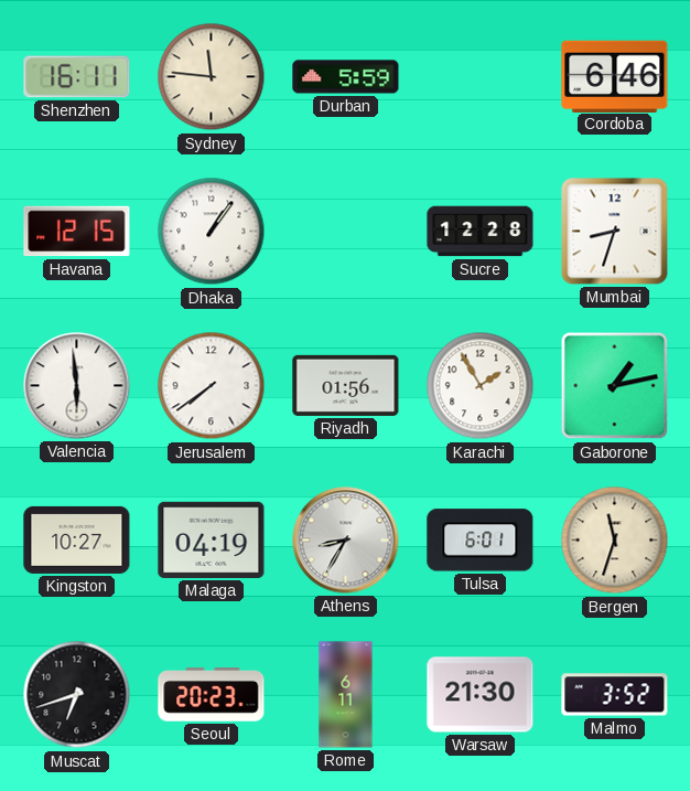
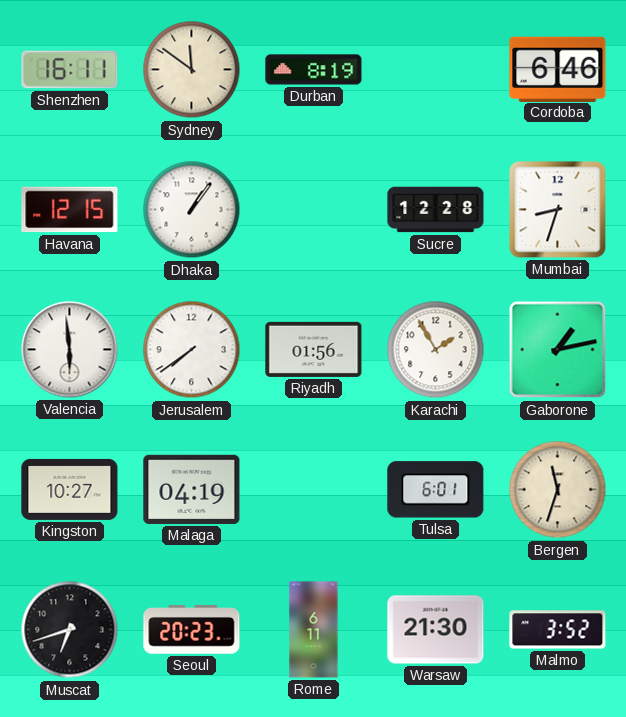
Sydney: 11:46 -> 11:51 (192, 70)
Durban: 5:59 -> 8:19 (314, 70)
Athens: 8:35 -> none (346, 541)
